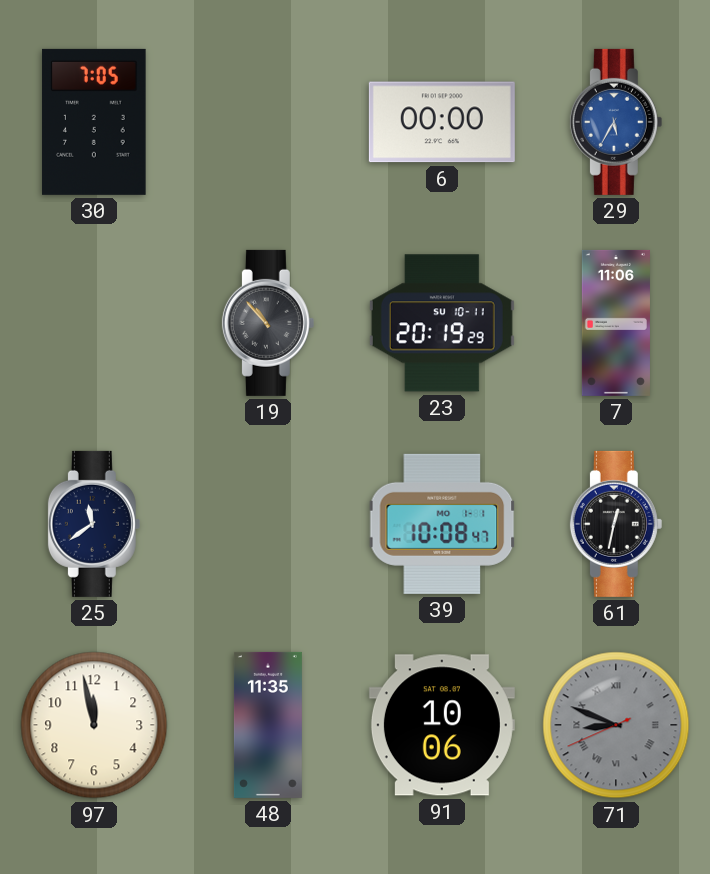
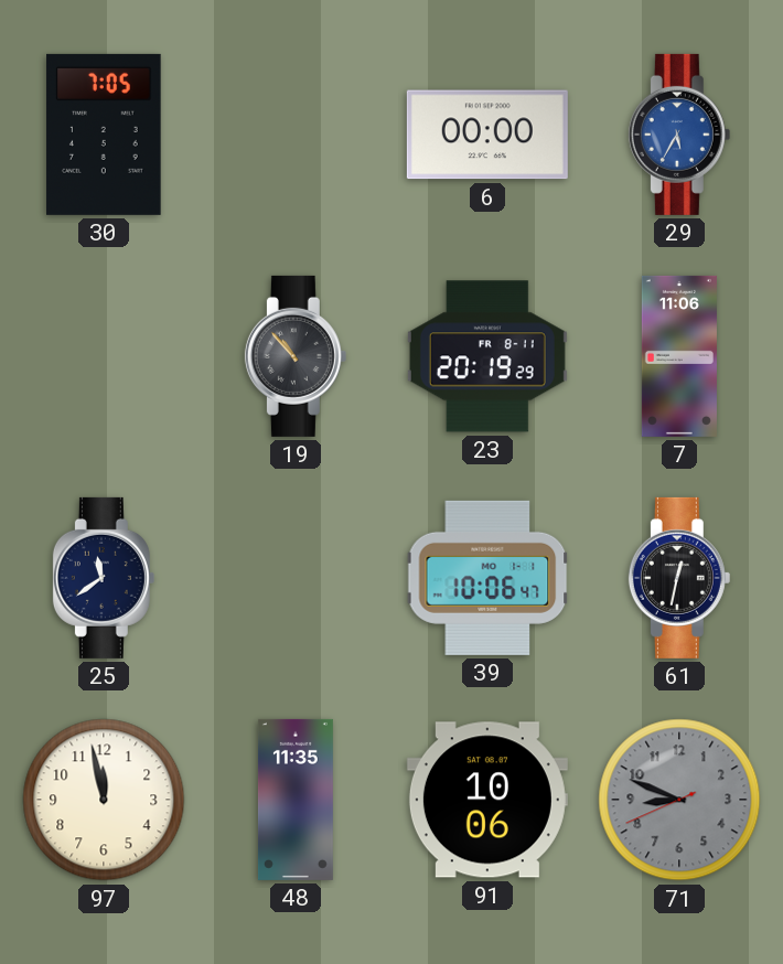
23 date: SU 10-11 -> FR 8-11 (487, 356)
39: 10:08 -> 10:06 (487, 578)
71 numerals: Roman -> Arabic (679, 800)
